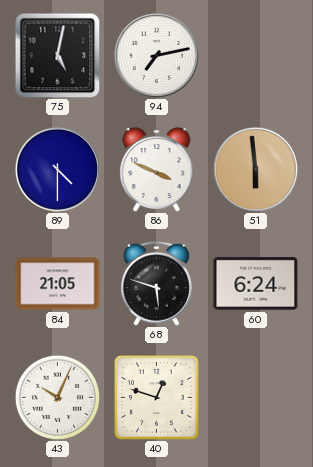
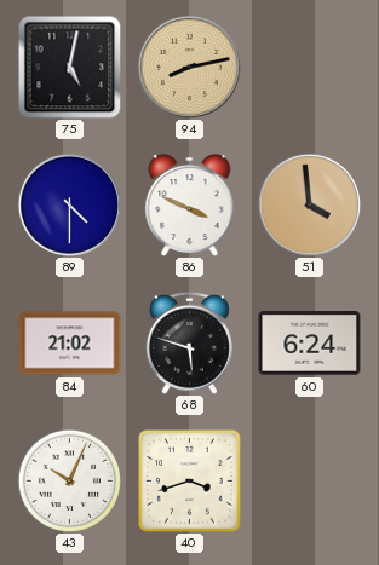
94: 7:13 -> 8:13 (189, 67)
94 dial: white -> champagne (189, 67)
51: 5:59 -> 3:59 (309, 204)
84: 21:05 -> 21:02 (70, 344)
40: 12:48 -> 3:42 (190, 482)
